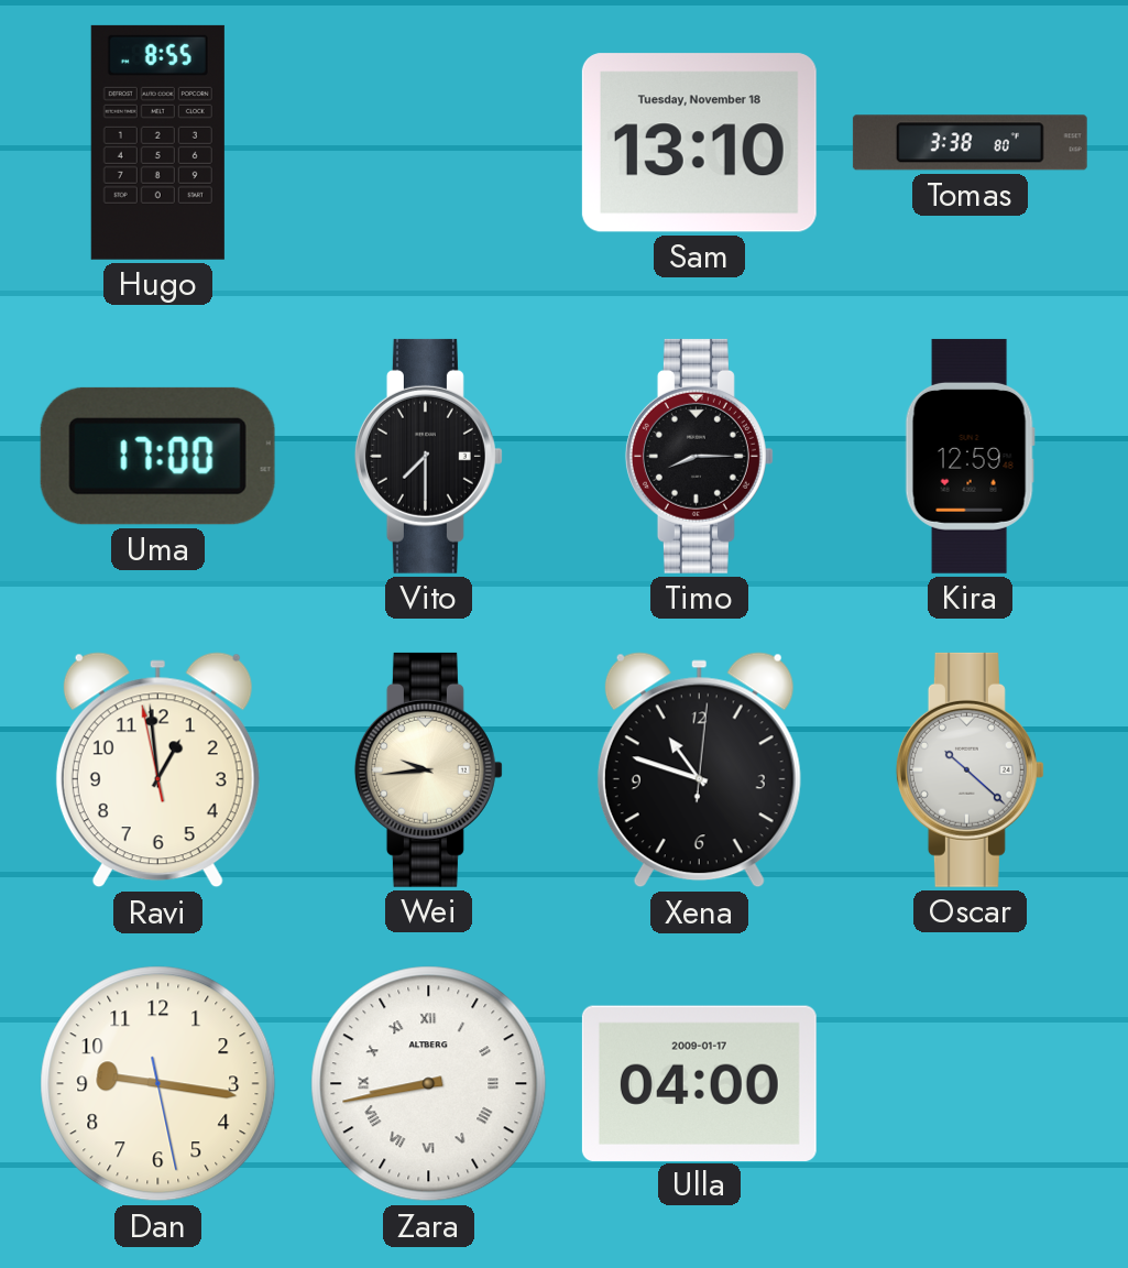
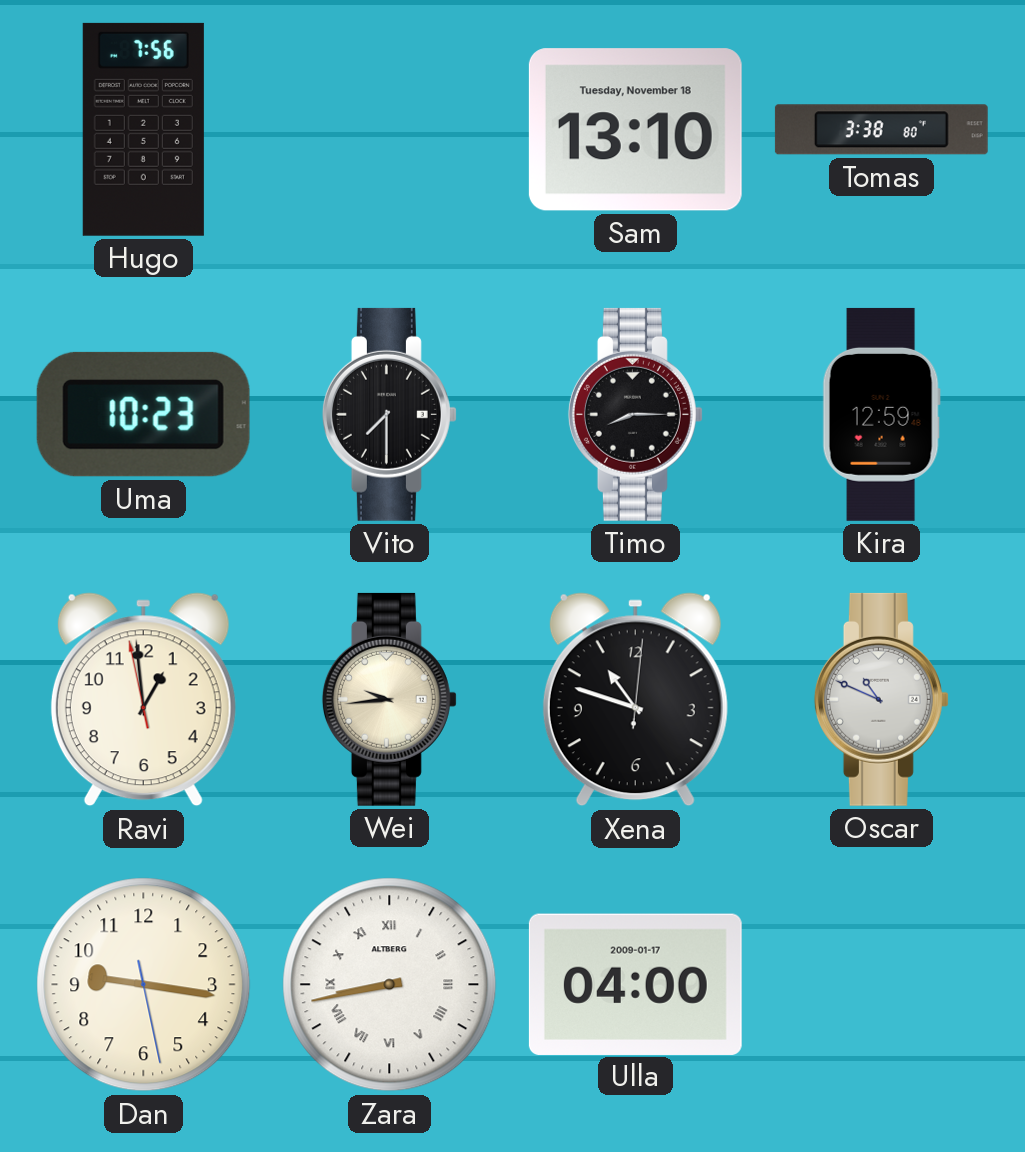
Hugo: 8:55 -> 7:56 (143, 129)
Uma: 17:00 -> 10:23 (143, 414)
Oscar: 10:22 -> 10:49 (881, 699)
